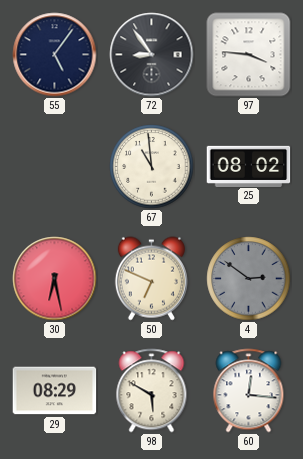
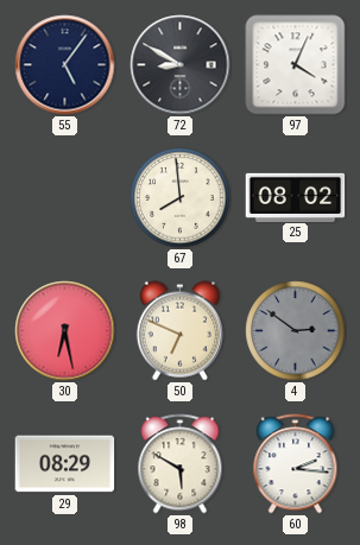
72: 8:54 -> 8:50 (181, 65)
97: 3:46 -> 4:04 (296, 65)
67: 10:59 -> 7:59 (181, 198)
60: 12:16 -> 2:16 (296, 464)
